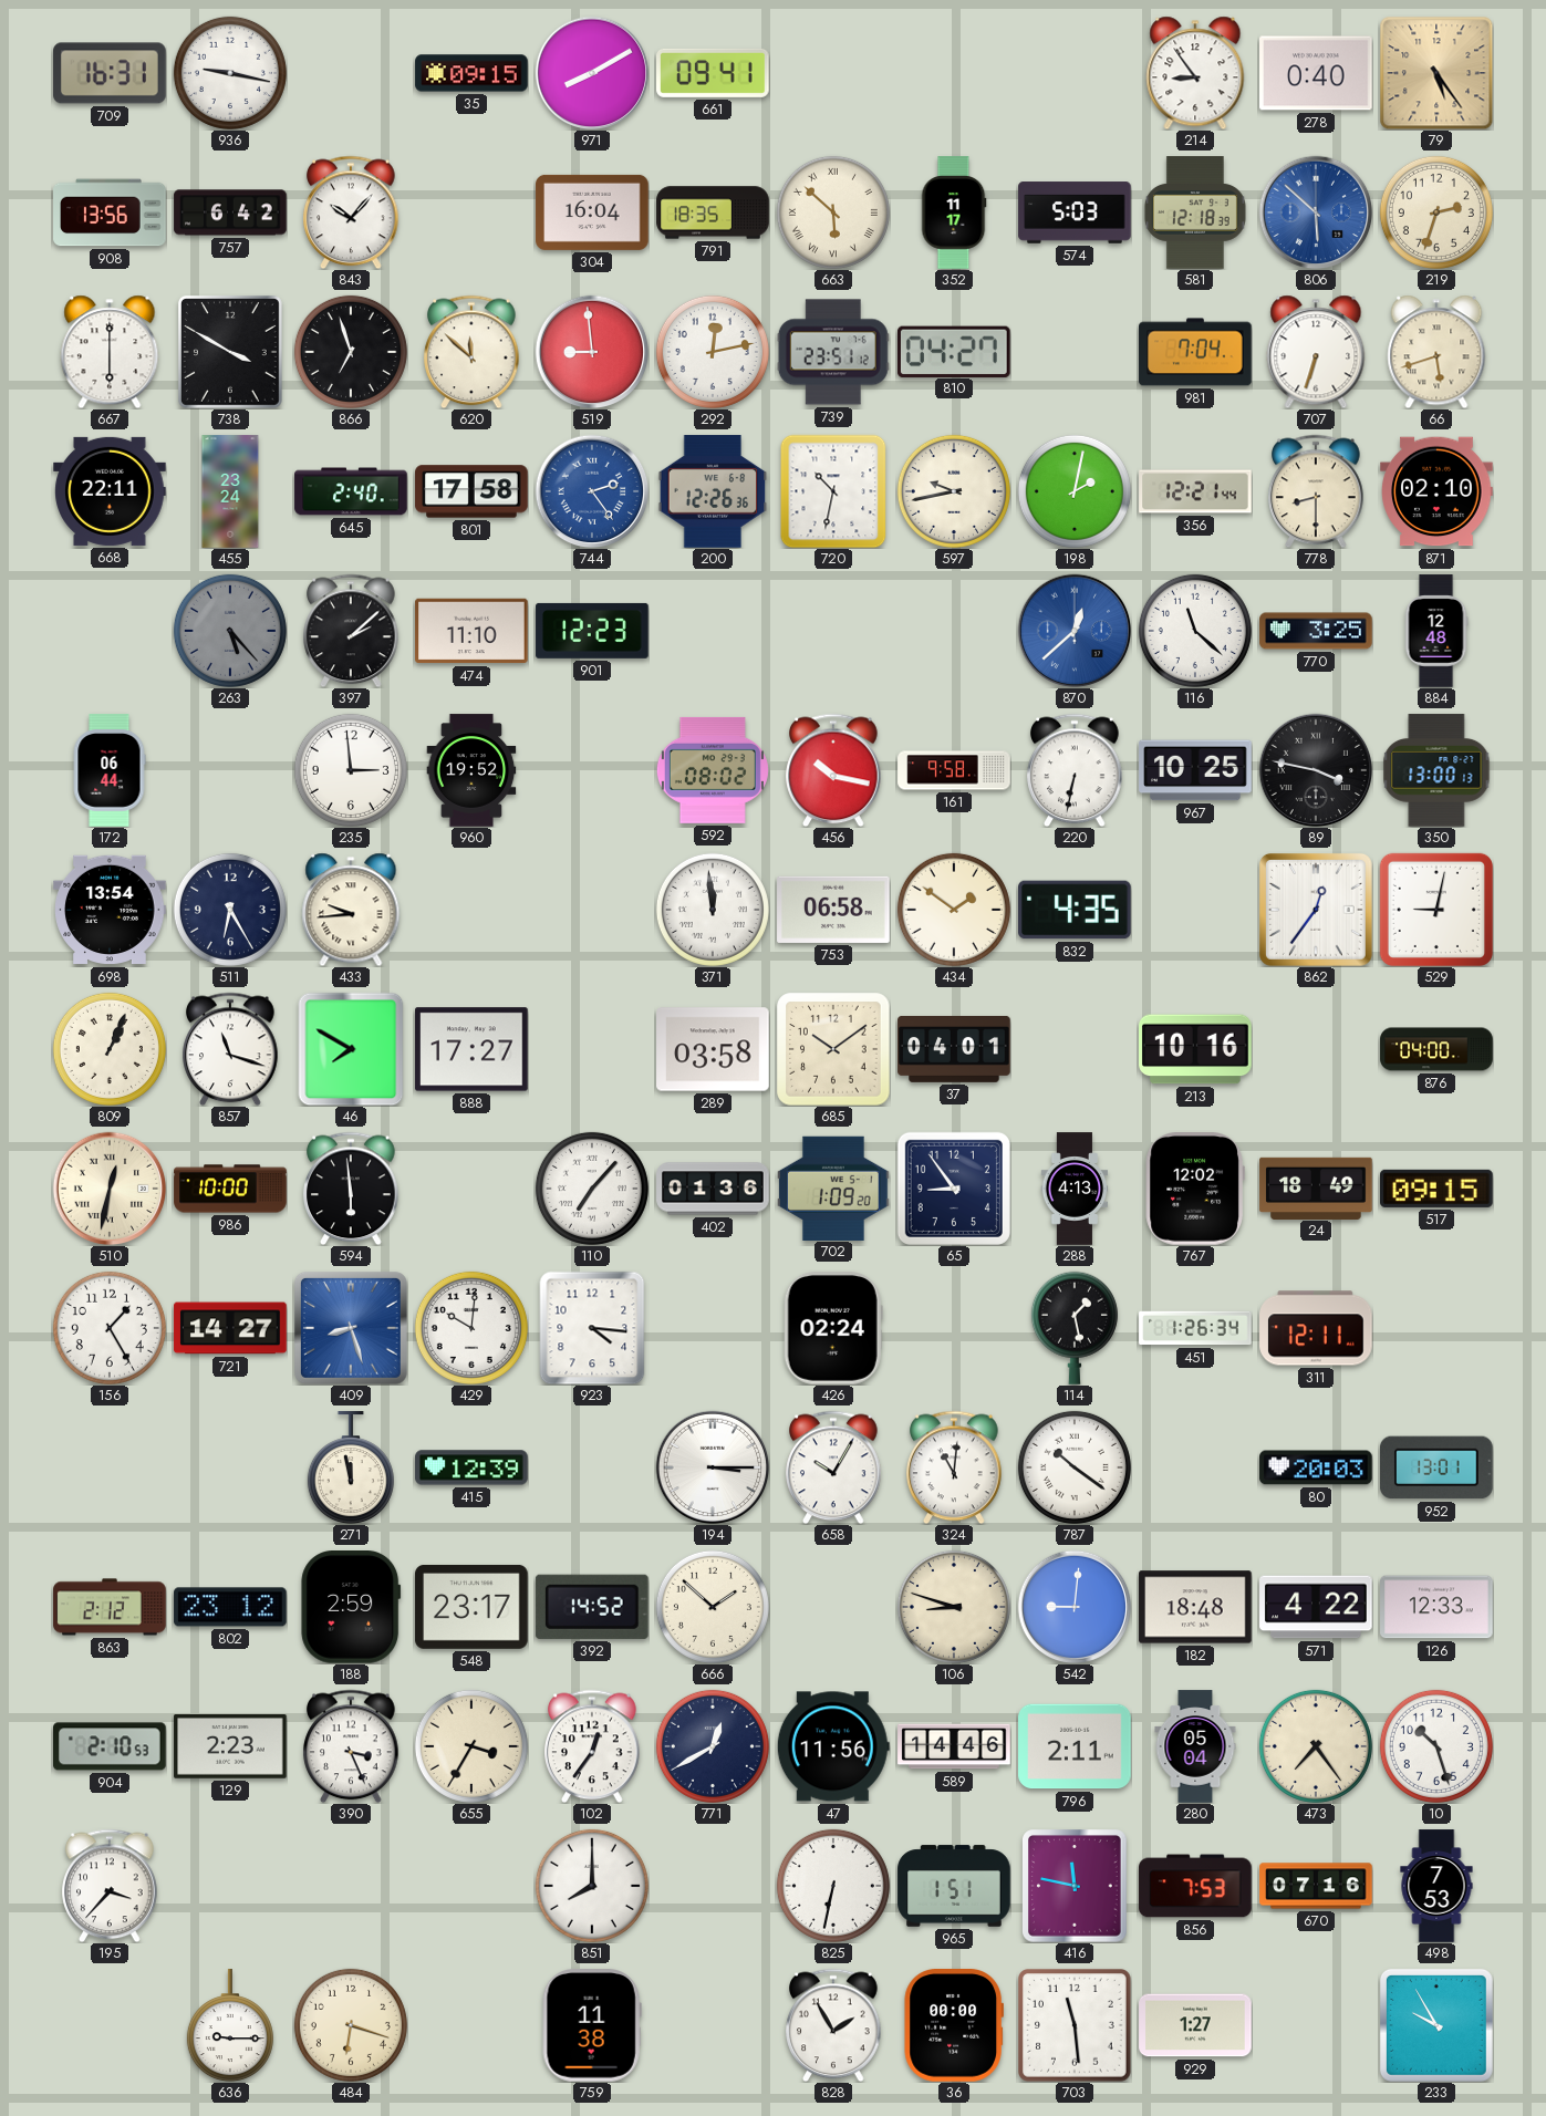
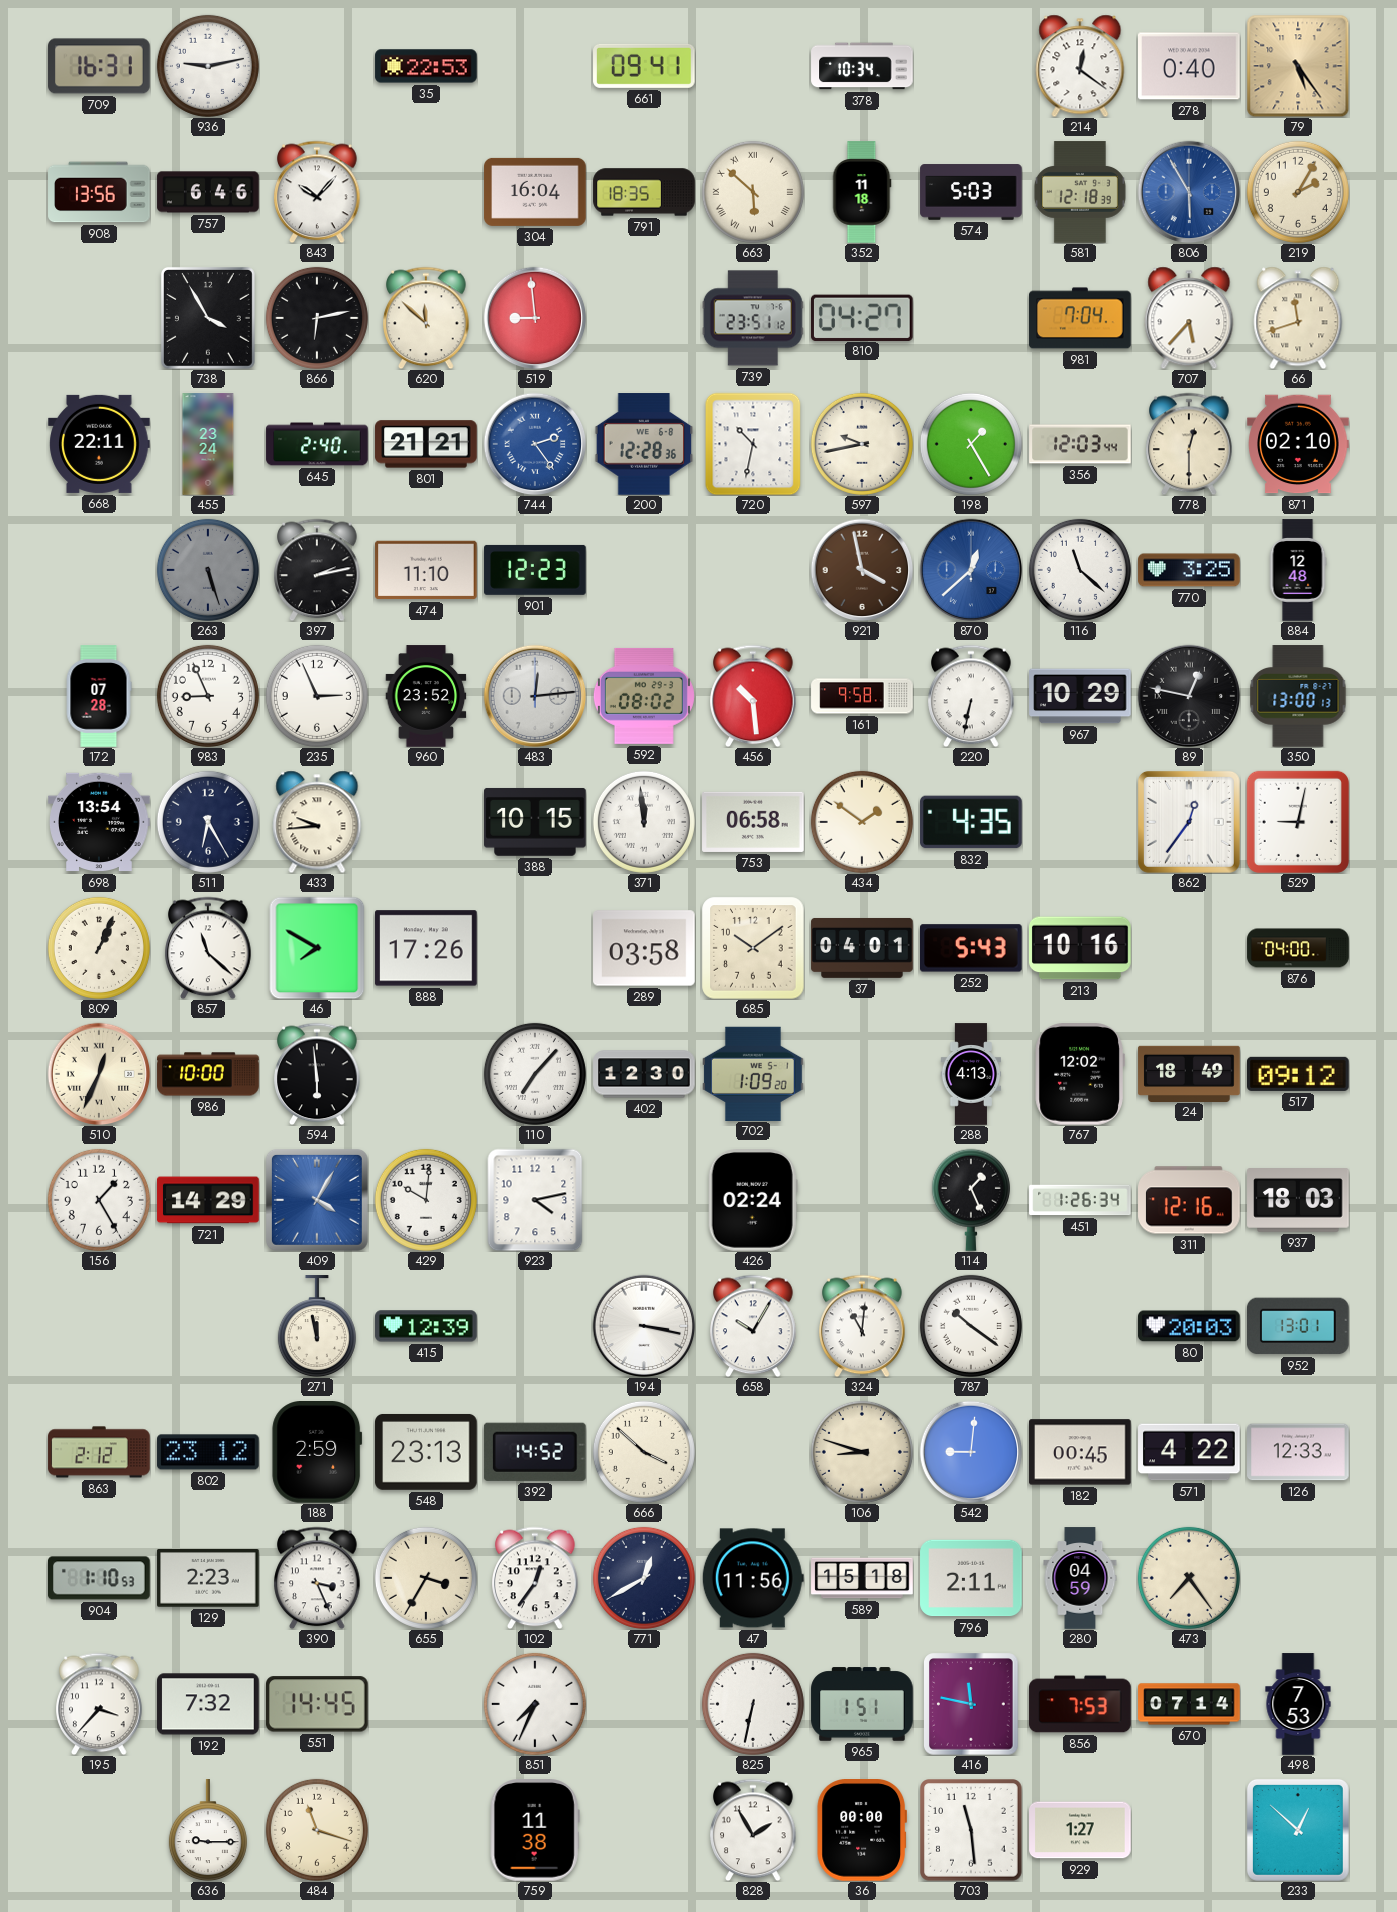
936: 9:17 -> 9:13 (208, 66)
35: 09:15 -> 22:53 (426, 66)
971: 8:10 -> none (592, 73)
378: none -> 10:34 (862, 66)
214: 8:54 -> 12:21 (1080, 66)
757: 6:42 -> 6:46 (208, 192)
352: 11:17 -> 11:18 (862, 192)
806: 5:52 -> 5:55 (1189, 192)
219: 2:33 -> 2:05 (1298, 192)
667: 6:00 -> none (110, 352)
738: 3:50 -> 3:55 (208, 318)
866: 6:57 -> 6:13 (317, 318)
292: 12:13 -> none (713, 352)
707: 6:33 -> 5:37 (1189, 318)
66: 5:42 -> 11:42 (1298, 318)
801: 17:58 -> 21:21 (426, 444)
200: 12:26 -> 12:28 (644, 444)
198: 2:02 -> 1:25 (971, 444)
356: 12:21 -> 12:03 (1080, 444)
778: 8:30 -> 12:30 (1189, 444)
263: 5:23 -> 5:27 (208, 570)
397: 2:08 -> 2:13 (317, 570)
921: none -> 3:58 (862, 570)
172: 06:44 -> 07:28 (99, 696)
983: none -> 8:56 (208, 696)
235: 2:59 -> 2:56 (317, 696)
960: 19:52 -> 23:52 (426, 696)
483: none -> 12:14 (535, 696)
456: 10:17 -> 10:29 (753, 696)
967: 10:25 -> 10:29 (1080, 696)
89: 3:47 -> 12:47 (1189, 696)
388: none -> 10:15 (535, 822)
857: 11:18 -> 11:22 (208, 948)
888: 17:27 -> 17:26 (426, 948)
252: none -> 5:43 (972, 948)
510: 12:32 -> 12:34 (99, 1074)
402: 01:36 -> 12:30 (644, 1074)
65: 8:54 -> none (954, 1189)
517: 09:15 -> 09:12 (1299, 1074)
721: 14:27 -> 14:29 (208, 1200)
409: 8:27 -> 4:05 (317, 1200)
923: 4:16 -> 4:13 (535, 1200)
114: 1:28 -> 1:26 (971, 1200)
311: 12:11 -> 12:16 (1189, 1200)
937: none -> 18:03 (1298, 1200)
194: 3:15 -> 3:17 (644, 1326)
548: 23:17 -> 23:13 (426, 1452)
666: 1:52 -> 3:52 (644, 1452)
182: 18:48 -> 00:45 (1080, 1452)
904: 2:10 -> 1:10 (99, 1578)
589: 14:46 -> 15:18 (862, 1578)
280: 05:04 -> 04:59 (1080, 1578)
10: 10:27 -> none (1436, 1746)
192: none -> 7:32 (208, 1704)
551: none -> 14:45 (318, 1704)
851: 8:00 -> 7:34 (535, 1704)
670: 07:16 -> 07:14 (1189, 1704)
484: 6:18 -> 11:18 (317, 1830)
233: 9:55 -> 12:52 (1298, 1830)
